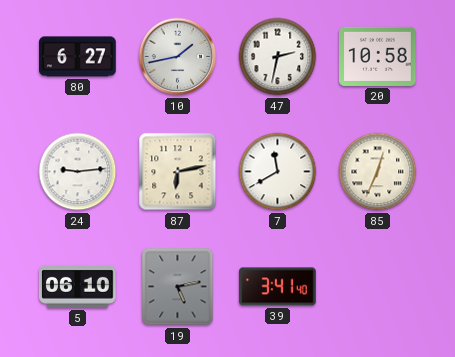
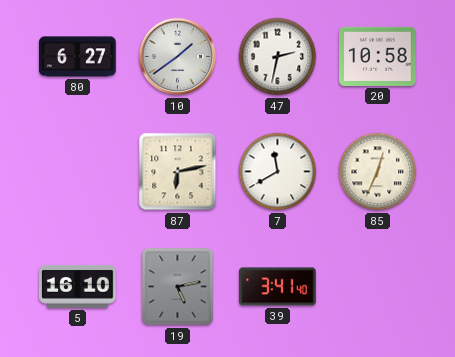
10: 1:43 -> 1:39 (178, 57)
24: 9:14 -> none (78, 172)
5: 06:10 -> 16:10 (78, 287)
